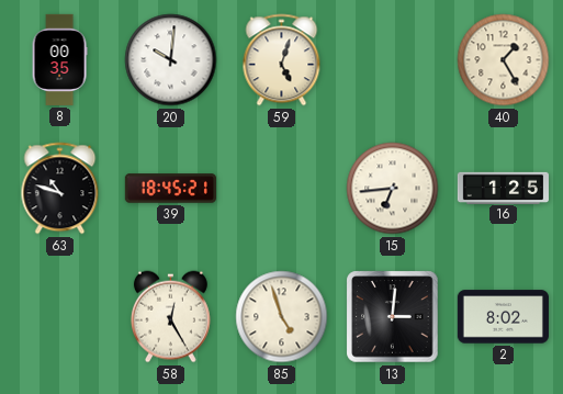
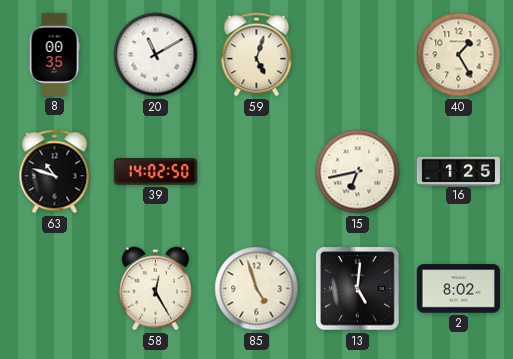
20: 10:01 -> 11:10 (156, 55)
39: 18:45 -> 14:02 (155, 172)
15: 6:44 -> 6:43 (358, 172)
13: 3:01 -> 5:01 (358, 289)
